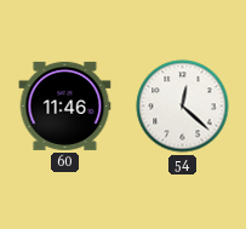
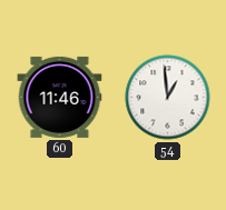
54: 12:22 -> 12:59 (168, 98)
